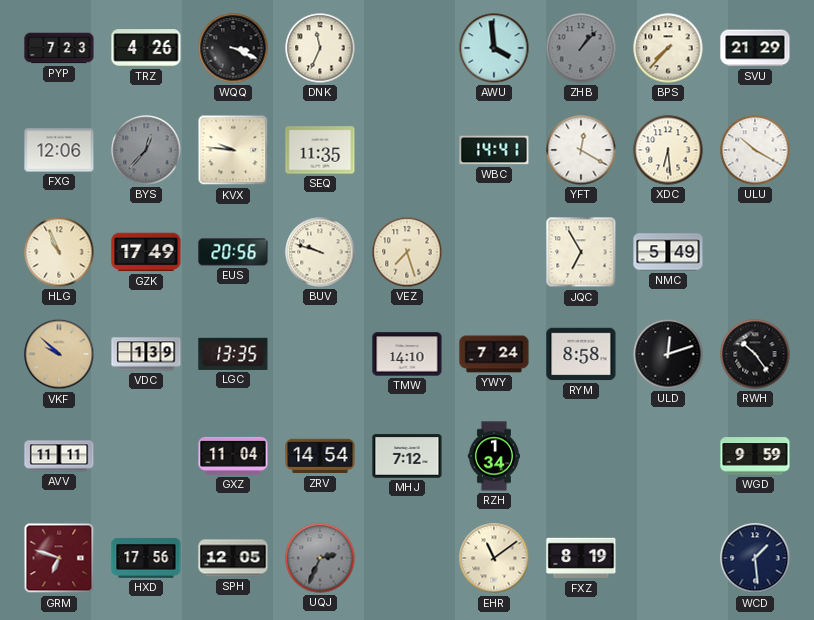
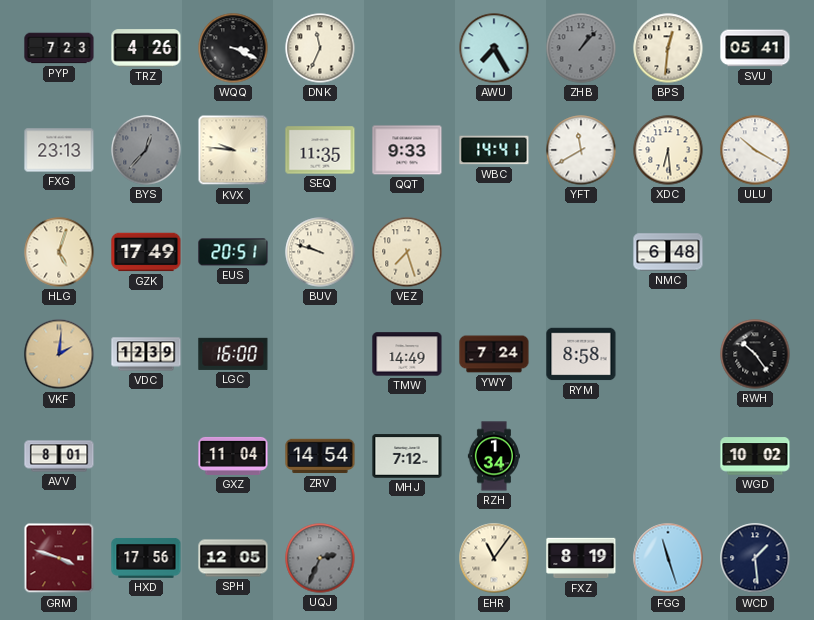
AWU: 3:59 -> 7:25 (494, 48)
BPS: 7:37 -> 12:31 (668, 48)
SVU: 21:29 -> 05:41 (755, 48)
FXG: 12:06 -> 23:13 (59, 150)
QQT: none -> 9:33 (407, 150)
YFT: 12:20 -> 11:40 (581, 150)
HLG: 10:56 -> 5:03 (59, 252)
EUS: 20:56 -> 20:51 (233, 252)
JQC: 6:55 -> none (581, 252)
NMC: 5:49 -> 6:48 (668, 252)
VKF: 9:52 -> 2:01 (59, 354)
VDC: 1:39 -> 12:39 (146, 354)
LGC: 13:35 -> 16:00 (233, 354)
TMW: 14:10 -> 14:49 (407, 354)
ULD: 12:12 -> none (668, 354)
AVV: 11:11 -> 8:01 (59, 456)
WGD: 9:59 -> 10:02 (755, 456)
GRM: 6:48 -> 3:48 (59, 558)
EHR: 11:09 -> 11:06 (494, 558)
FGG: none -> 11:27 (668, 558)
